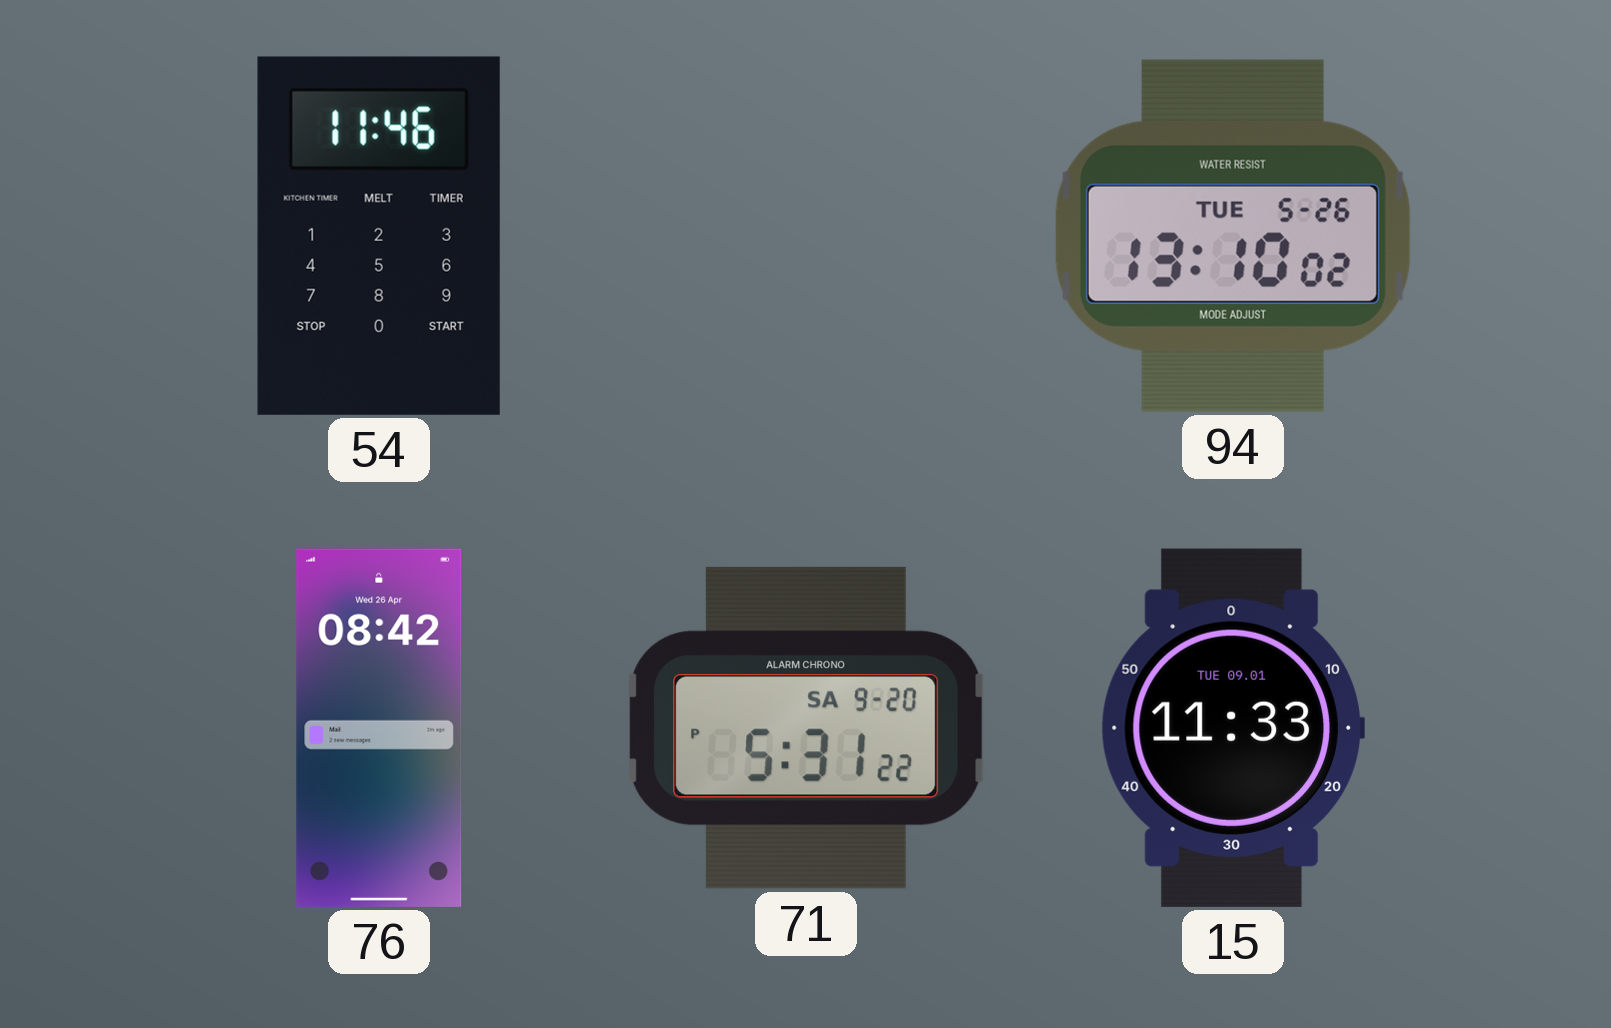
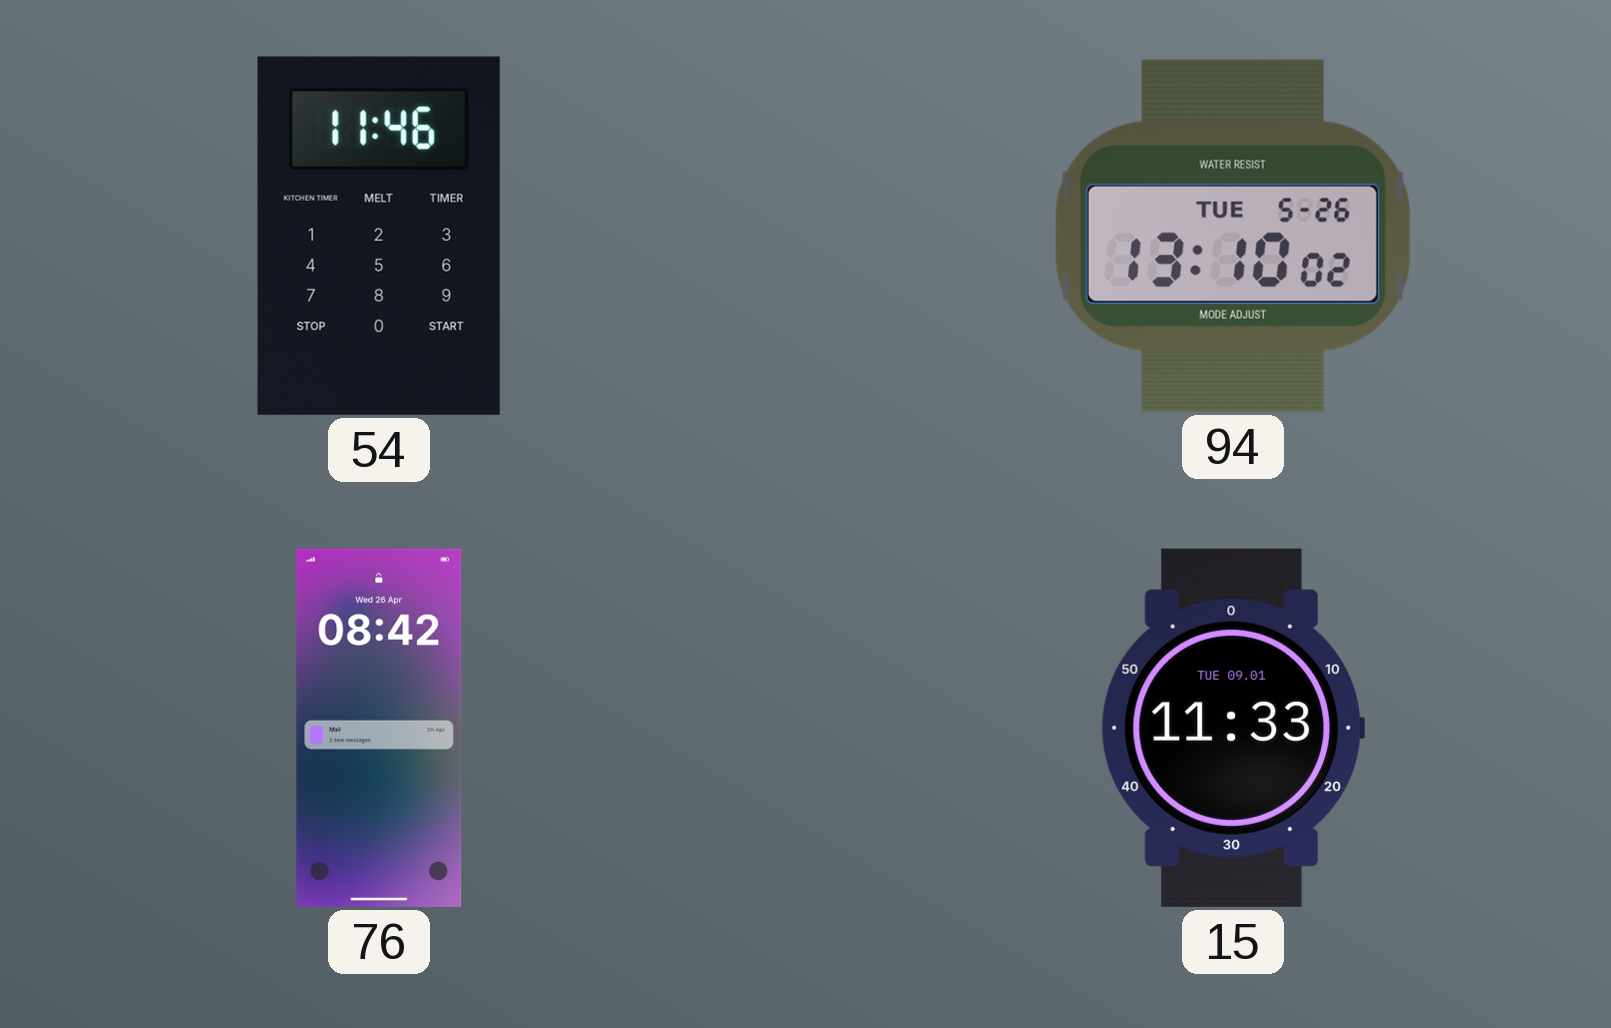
71: 5:31 -> none (806, 728)
